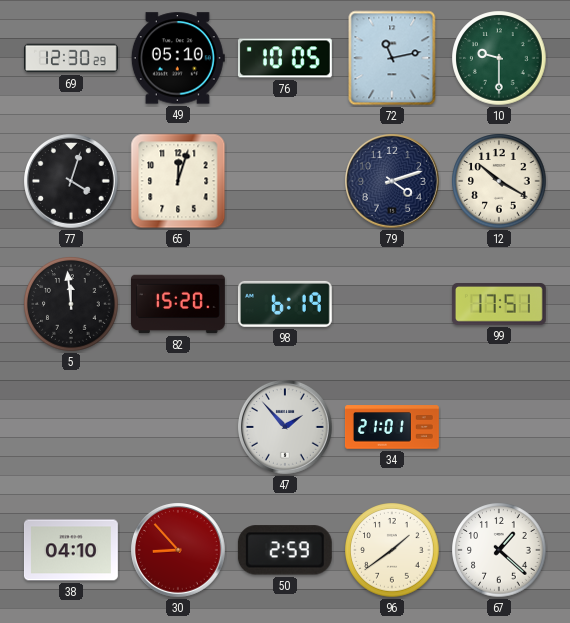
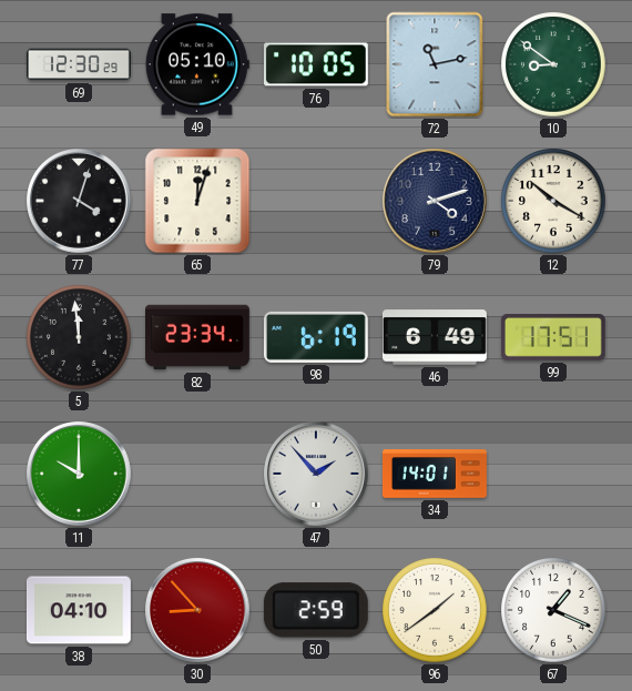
10: 9:30 -> 8:51 (553, 64)
82: 15:20 -> 23:34 (198, 337)
46: none -> 6:49 (435, 337)
11: none -> 10:00 (80, 475)
34: 21:01 -> 14:01 (435, 474)
67: 1:22 -> 1:19 (553, 610)
